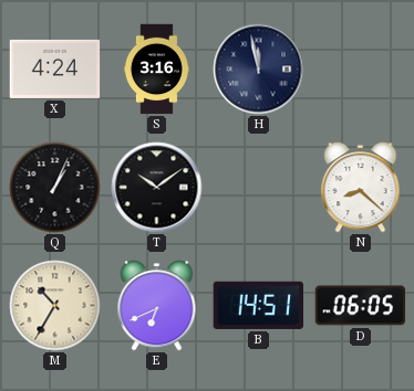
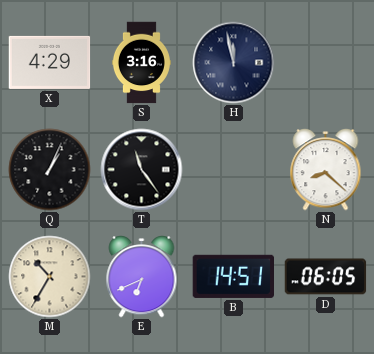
X: 4:24 -> 4:29 (50, 62)
T: 10:09 -> 11:24 (142, 170)
